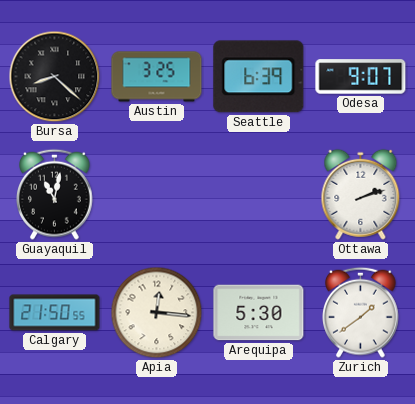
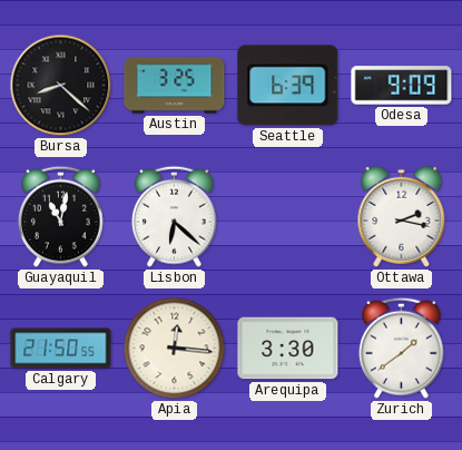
Odesa: 9:07 -> 9:09 (402, 86)
Lisbon: none -> 6:22 (175, 216)
Ottawa: 2:12 -> 2:17 (402, 216)
Arequipa: 5:30 -> 3:30 (288, 349)
